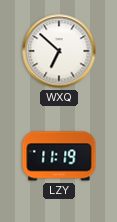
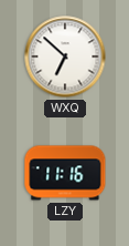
LZY: 11:19 -> 11:16 (65, 173)
